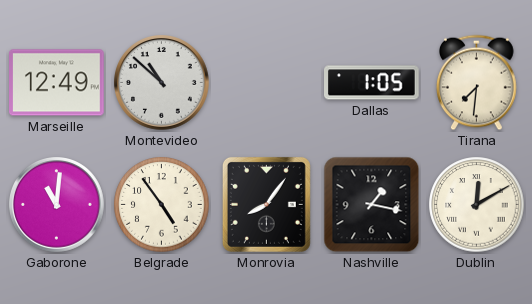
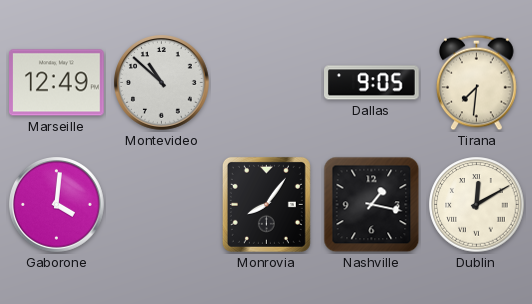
Dallas: 1:05 -> 9:05 (372, 83)
Gaborone: 11:01 -> 4:01 (57, 205)
Belgrade: 4:54 -> none (162, 205)
